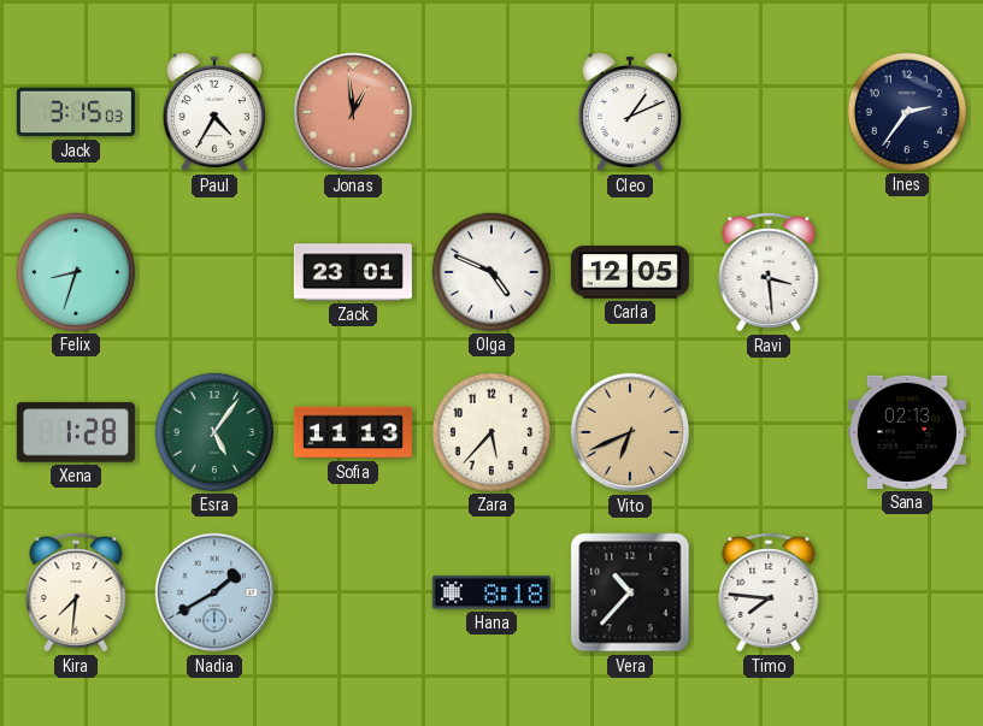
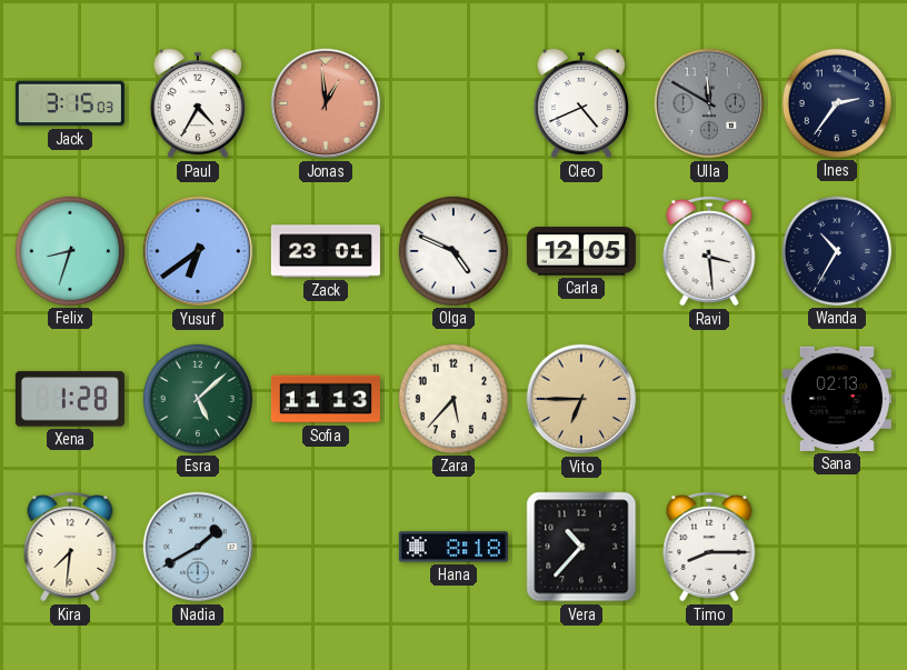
Cleo: 1:11 -> 4:41 (580, 103)
Ulla: none -> 11:50 (709, 103)
Yusuf: none -> 6:39 (198, 251)
Wanda: none -> 10:35 (837, 251)
Esra: 5:06 -> 5:08 (198, 399)
Vito: 6:41 -> 6:45 (581, 399)
Timo: 7:46 -> 8:15 (709, 548)
